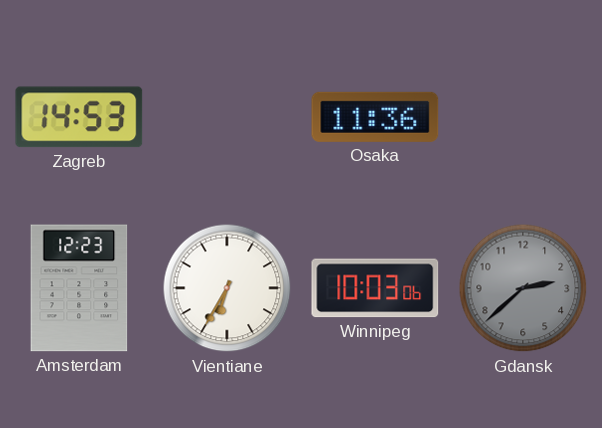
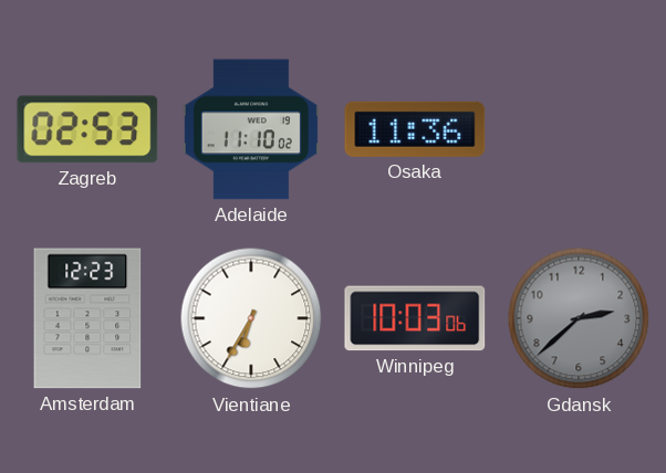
Zagreb: 14:53 -> 02:53 (87, 129)
Adelaide: none -> 11:10 (251, 129)
